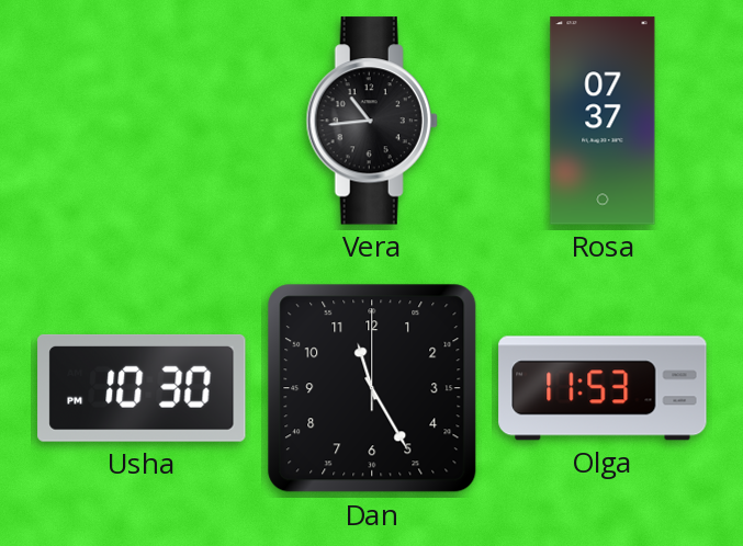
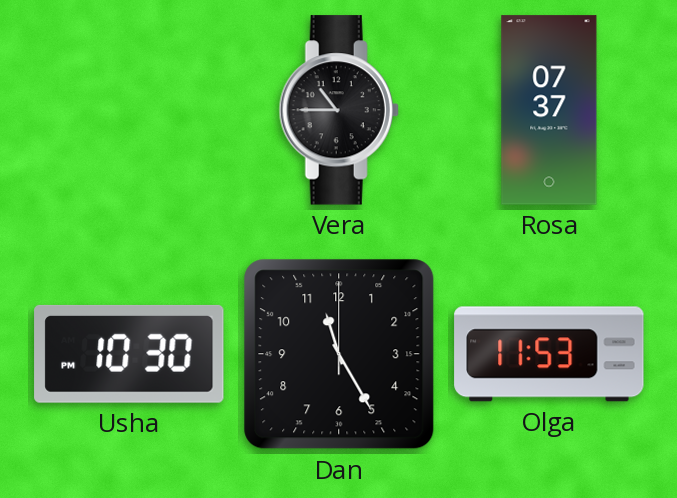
Vera: 10:44 -> 10:45 (339, 110)
